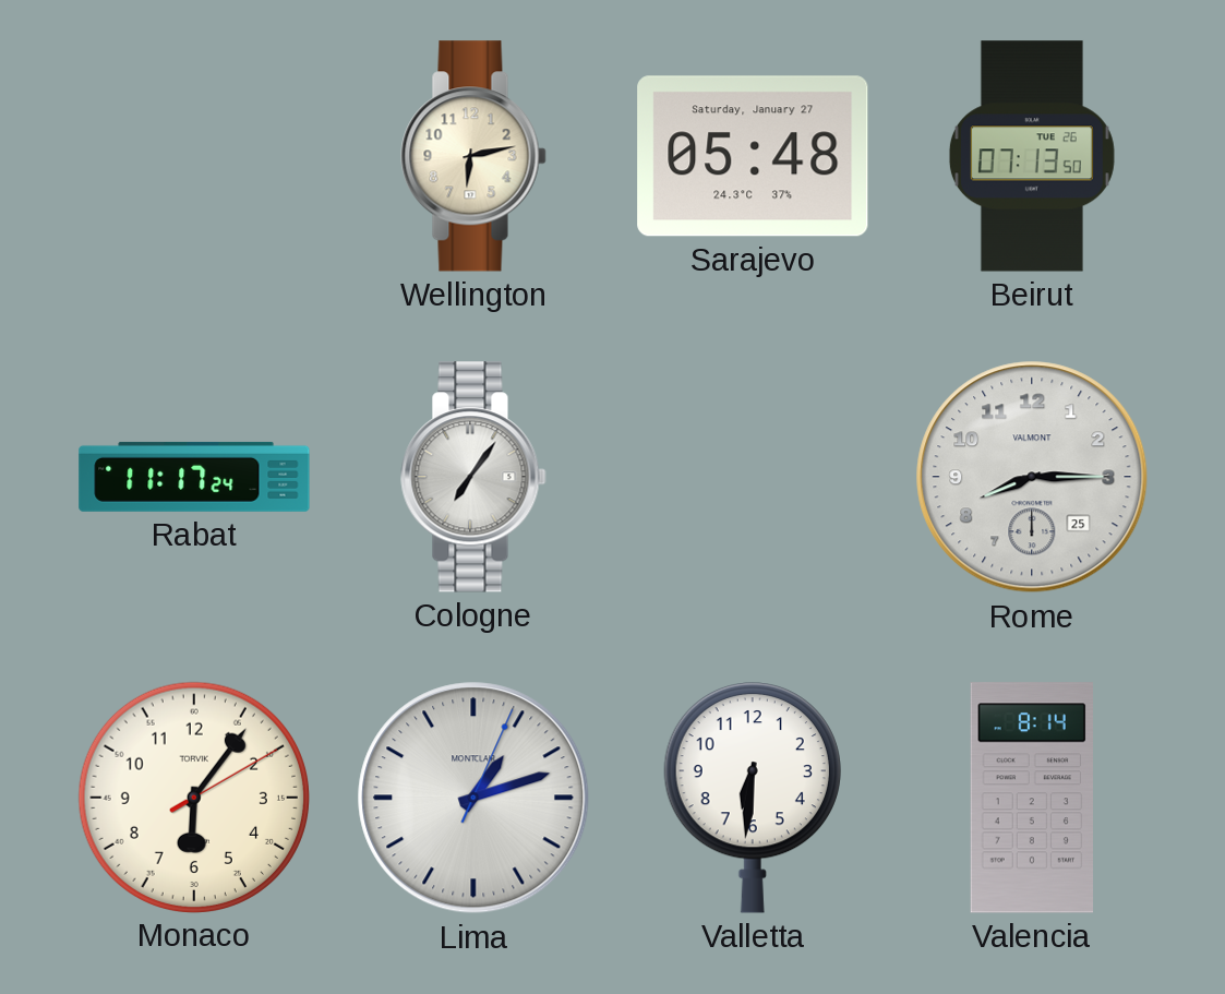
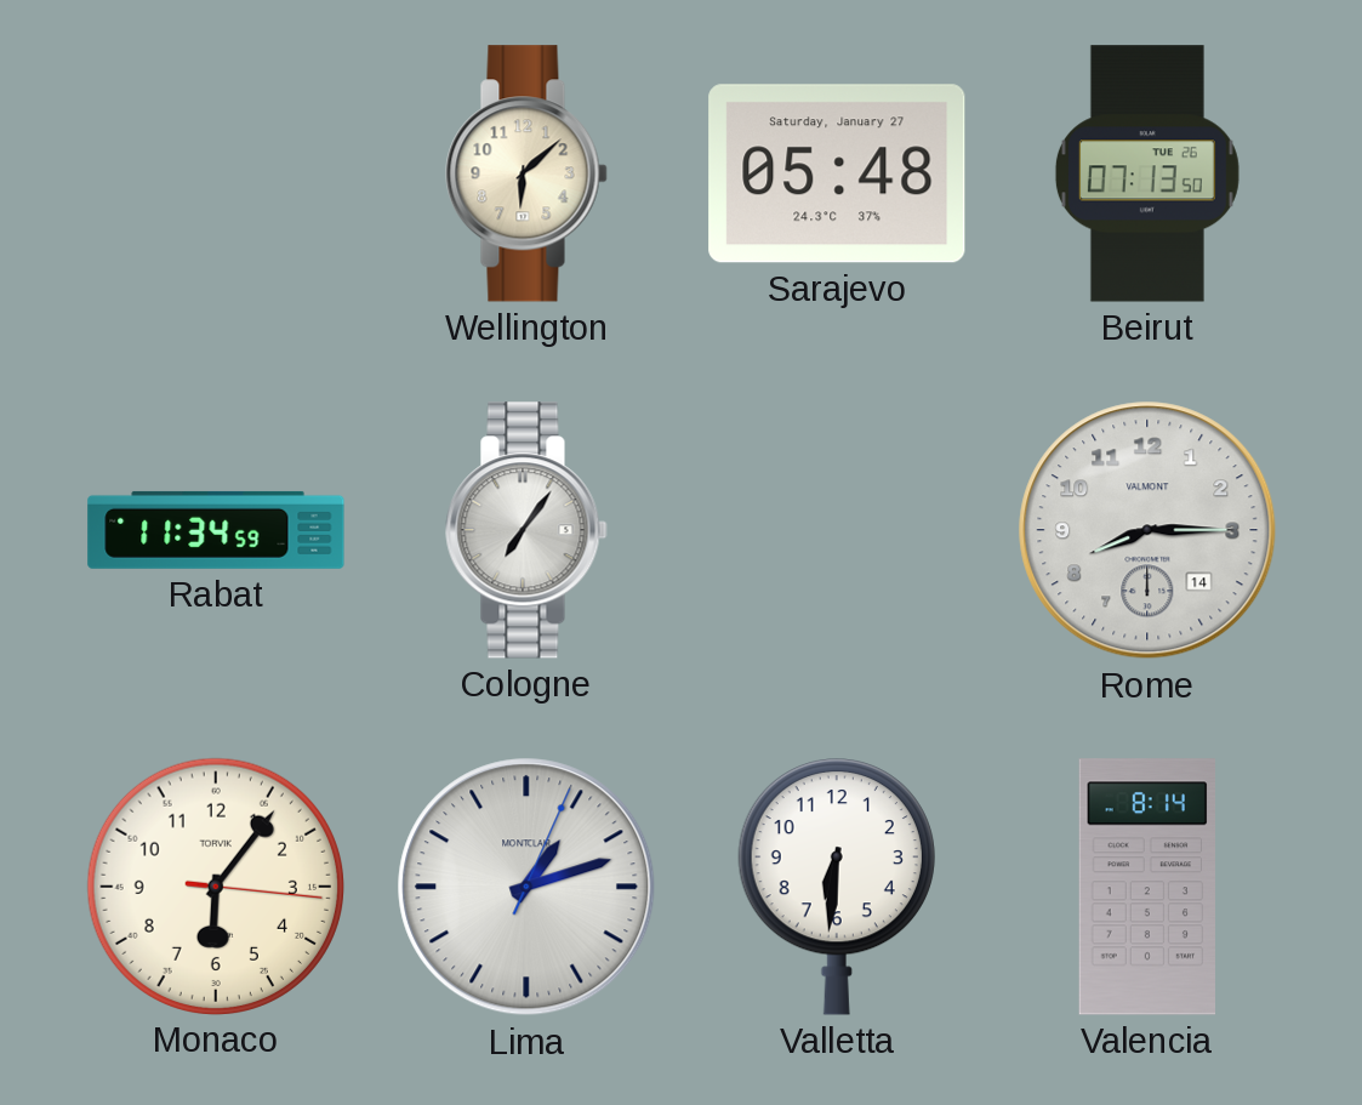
Wellington: 6:13 -> 6:08 (526, 173)
Rabat: 11:17 -> 11:34 (216, 530)
Rome date: 25 -> 14 (1147, 530)
Monaco: 6:06:10 -> 6:06:16 (215, 885)
